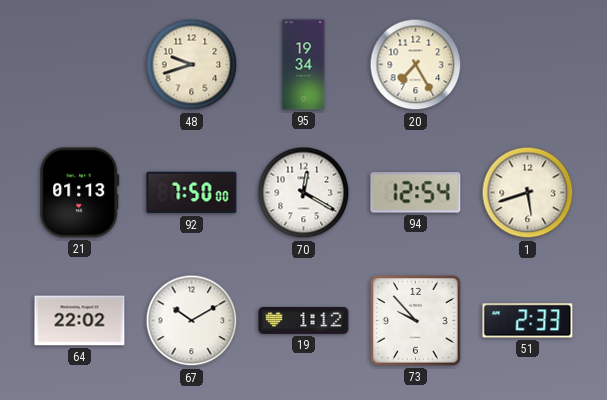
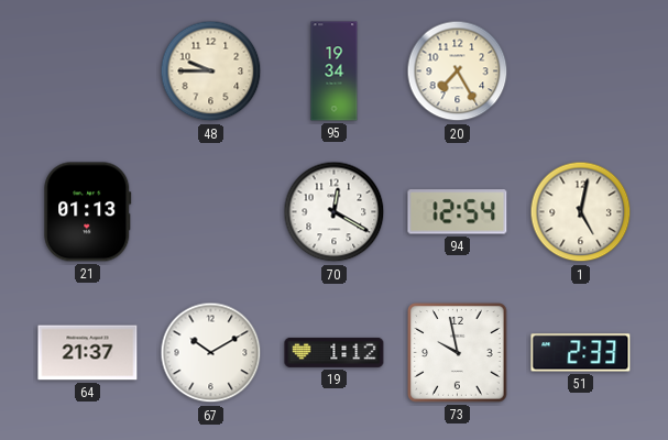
48: 9:42 -> 9:45 (211, 71)
92: 7:50 -> none (192, 193)
1: 5:42 -> 5:02 (581, 212)
64: 22:02 -> 21:37 (88, 353)
73: 9:53 -> 9:58 (458, 353)
